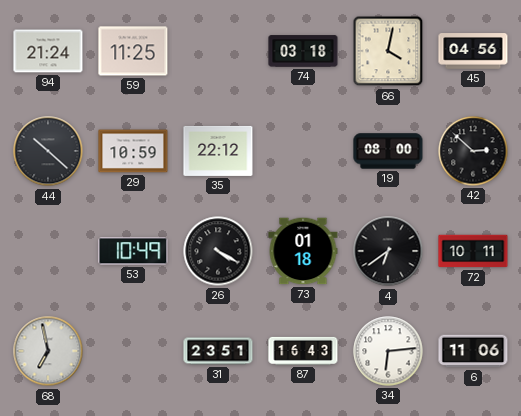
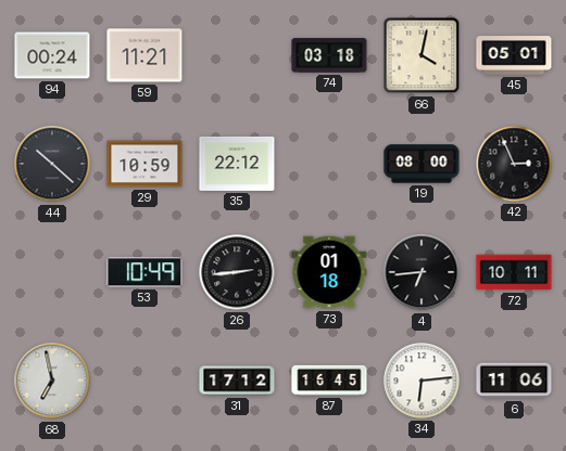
94: 21:24 -> 00:24 (52, 55)
59: 11:25 -> 11:21 (144, 55)
45: 04:56 -> 05:01 (514, 55)
42: 2:52 -> 2:56 (514, 164)
26: 4:20 -> 2:44 (237, 272)
4: 6:39 -> 6:44 (422, 272)
31: 23:51 -> 17:12 (237, 381)
87: 16:43 -> 16:45 (329, 381)
